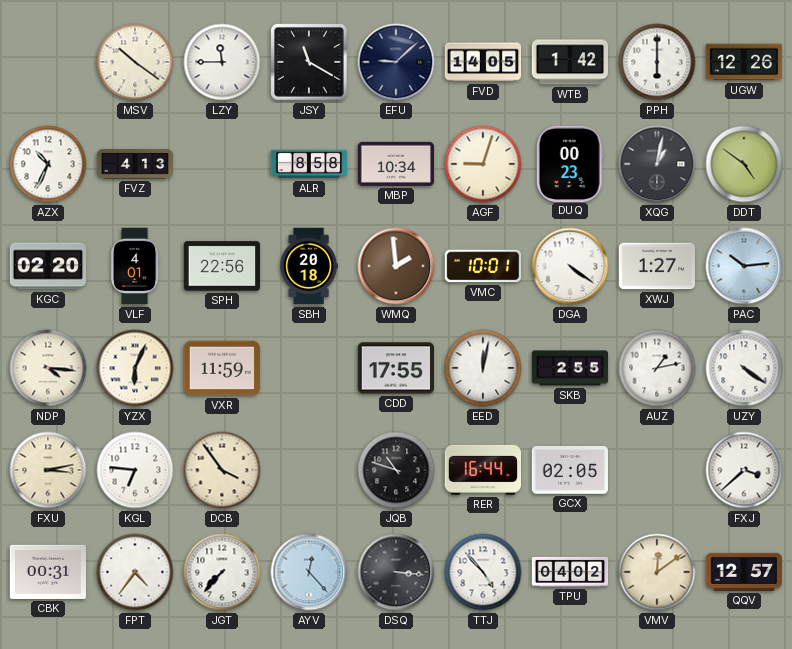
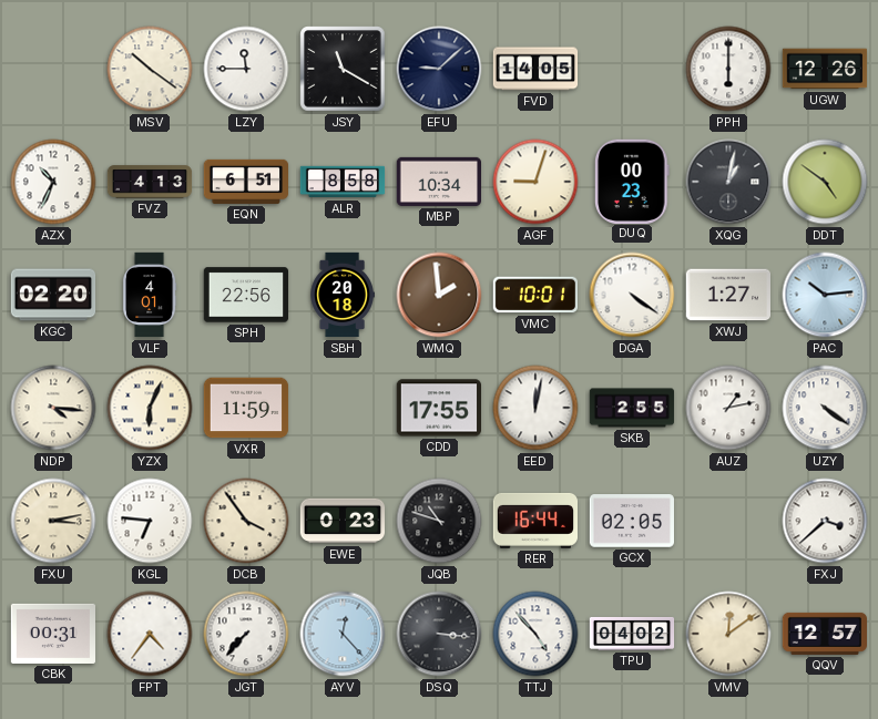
WTB: 1:42 -> none (569, 62)
EQN: none -> 6:51 (246, 182)
EWE: none -> 0:23 (343, 521)
